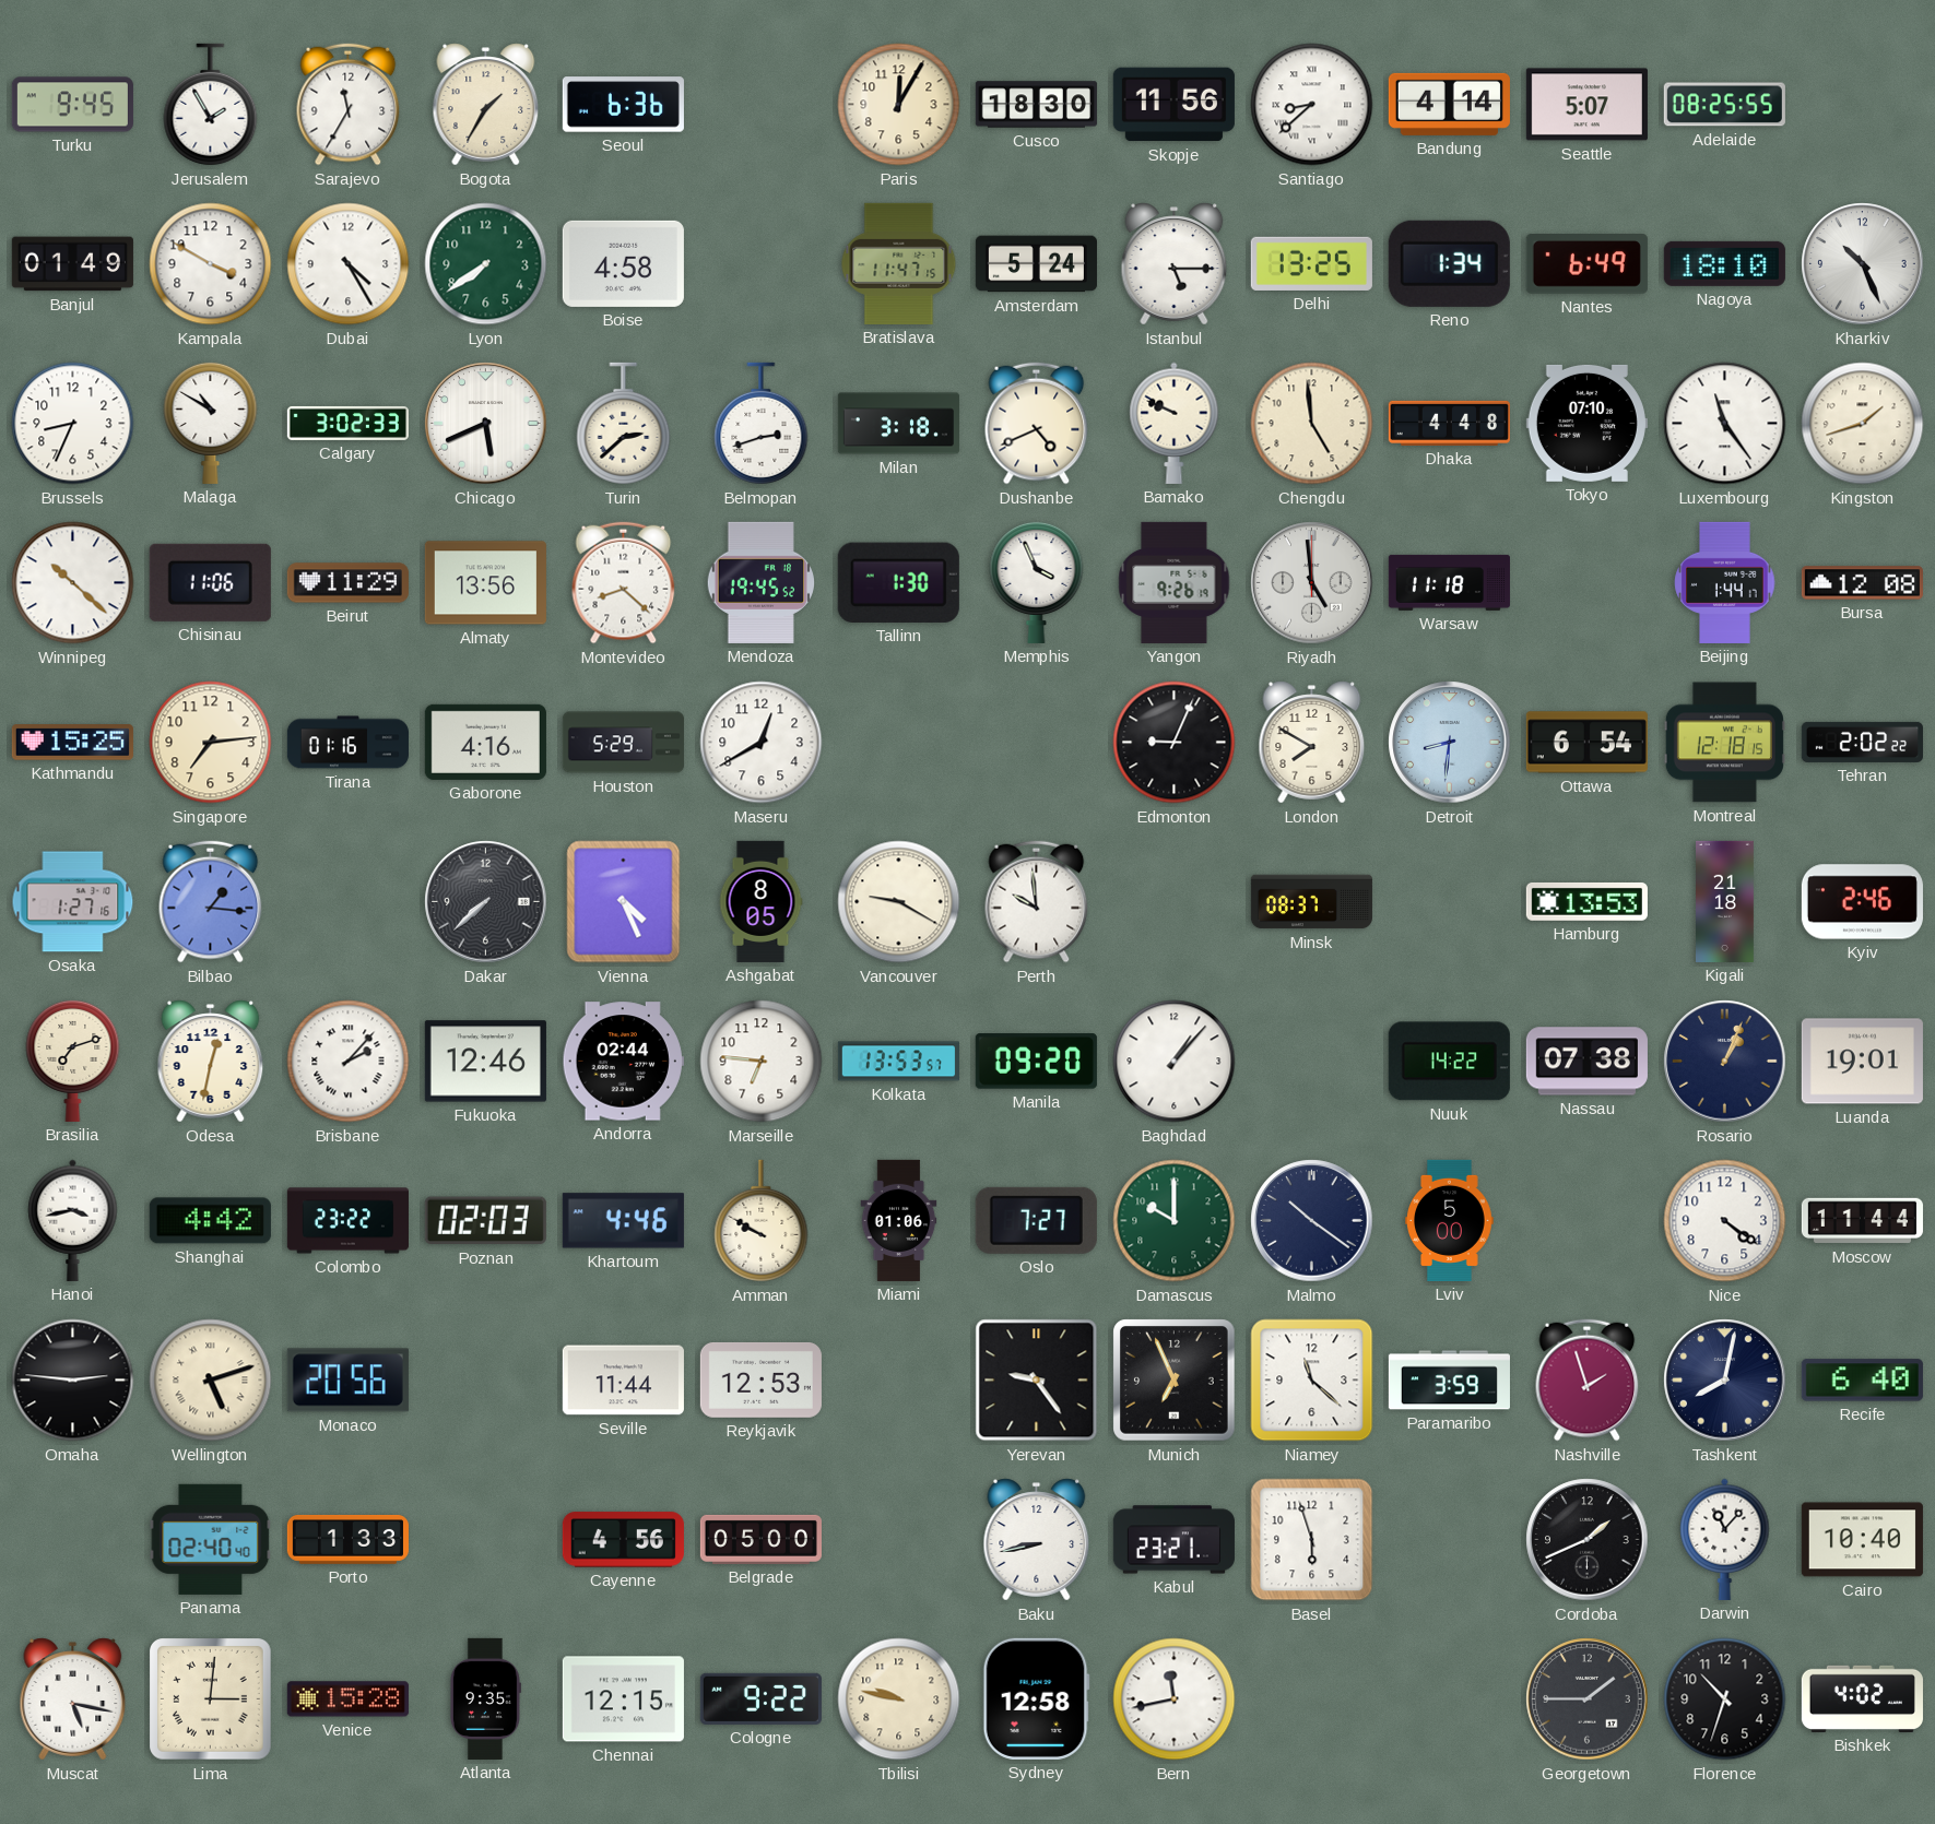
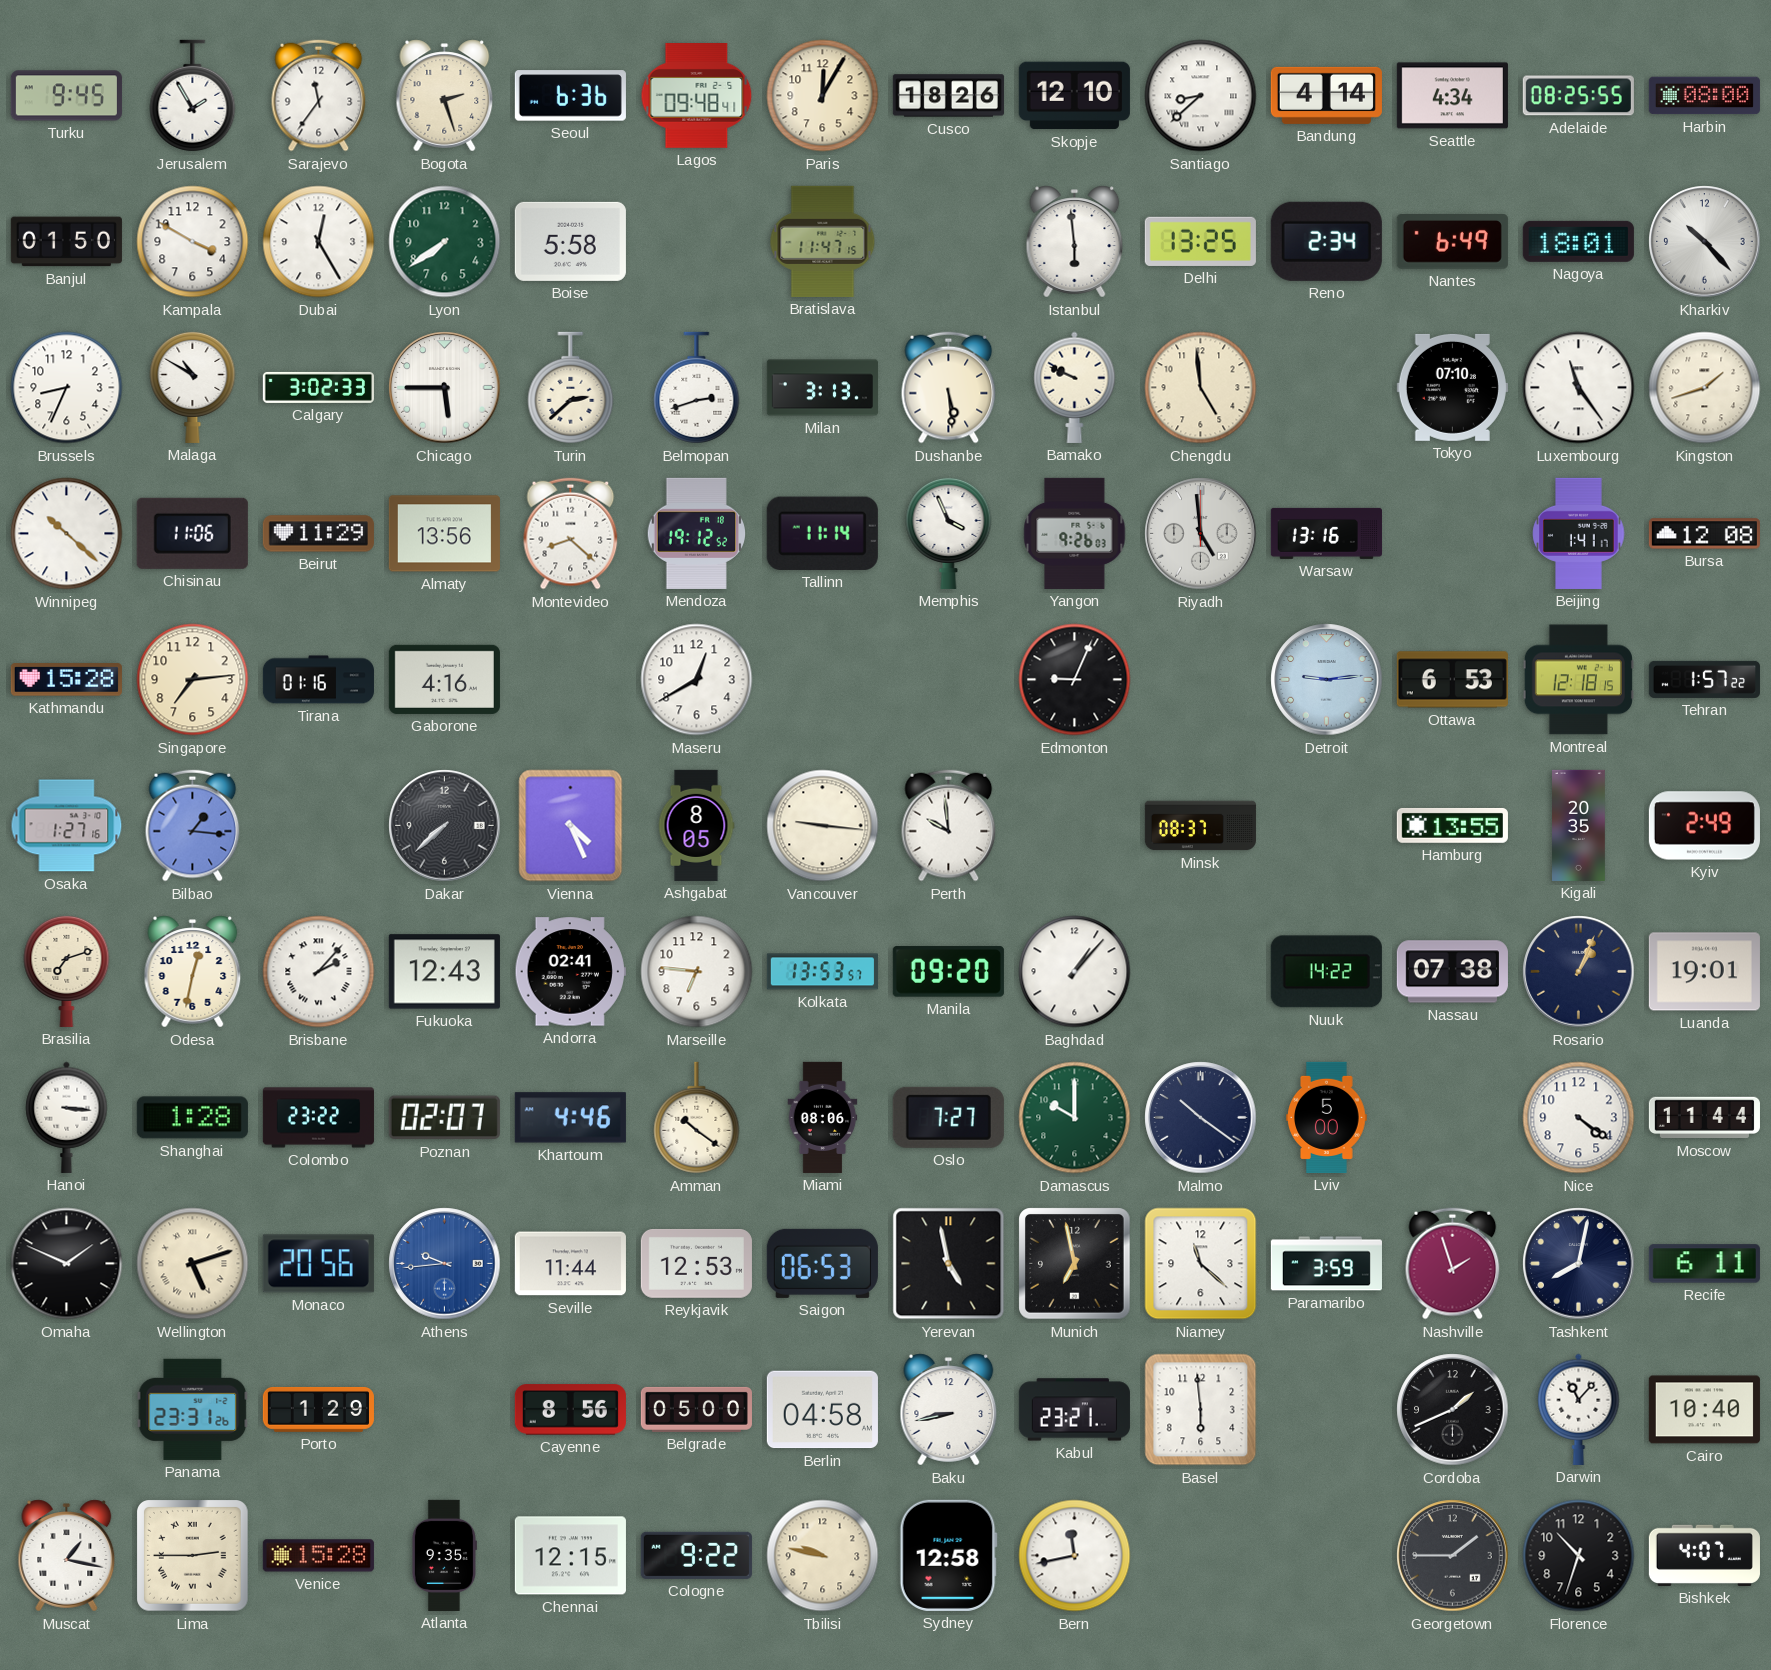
Sarajevo: 11:35 -> 11:36 (319, 96)
Bogota: 1:35 -> 2:27 (445, 96)
Lagos: none -> 09:48 (697, 96)
Cusco: 18:30 -> 18:26 (948, 96)
Skopje: 11:56 -> 12:10 (1074, 96)
Seattle: 5:07 -> 4:34 (1452, 96)
Harbin: none -> 08:00 (1704, 96)
Banjul: 01:49 -> 01:50 (66, 242)
Dubai: 4:25 -> 12:25 (319, 242)
Boise: 4:58 -> 5:58 (570, 241)
Amsterdam: 5:24 -> none (1036, 264)
Istanbul: 5:15 -> 5:59 (1075, 242)
Reno: 1:34 -> 2:34 (1326, 241)
Nagoya: 18:10 -> 18:01 (1578, 241)
Kharkiv: 10:26 -> 10:23 (1705, 242)
Chicago: 5:41 -> 5:45 (445, 388)
Milan: 3:18 -> 3:13 (822, 388)
Dushanbe: 4:41 -> 5:29 (949, 388)
Dhaka: 4:48 -> none (1449, 423)
Mendoza: 19:45 -> 19:12 (696, 533)
Tallinn: 1:30 -> 11:14 (822, 533)
Yangon: 9:26:19 -> 9:26:03 (1075, 533)
Warsaw: 11:18 -> 13:16 (1326, 533)
Beijing: 1:44 -> 1:41 (1579, 533)
Kathmandu: 15:25 -> 15:28 (66, 680)
Houston: 5:29 -> none (623, 743)
London: 7:50 -> none (1312, 743)
Detroit: 8:31 -> 9:14 (1327, 680)
Ottawa: 6:54 -> 6:53 (1452, 680)
Tehran: 2:02 -> 1:57 (1704, 679)
Vancouver: 9:20 -> 9:16 (823, 826)
Hamburg: 13:53 -> 13:55 (1452, 825)
Kigali: 21:18 -> 20:35 (1579, 825)
Kyiv: 2:46 -> 2:49 (1704, 826)
Fukuoka: 12:46 -> 12:43 (444, 972)
Andorra: 02:44 -> 02:41 (570, 972)
Hanoi: 3:43 -> 3:16 (67, 1117)
Shanghai: 4:42 -> 1:28 (192, 1118)
Poznan: 02:03 -> 02:07 (444, 1118)
Amman: 9:50 -> 10:21 (697, 1118)
Miami: 01:06 -> 08:06 (823, 1117)
Omaha: 2:46 -> 1:49 (67, 1264)
Athens: none -> 9:44 (445, 1264)
Saigon: none -> 06:53 (822, 1263)
Yerevan: 9:24 -> 4:58 (949, 1264)
Munich: 6:56 -> 6:58 (1075, 1264)
Recife: 6:40 -> 6:11 (1704, 1264)
Panama: 02:40 -> 23:31 (193, 1409)
Porto: 1:33 -> 1:29 (318, 1409)
Cayenne: 4:56 -> 8:56 (570, 1410)
Berlin: none -> 04:58 (822, 1410)
Basel: 5:57 -> 5:59 (1201, 1410)
Muscat: 5:17 -> 1:17 (67, 1556)
Lima: 3:01 -> 2:45 (193, 1556)
Bishkek: 4:02 -> 4:07 (1704, 1555)
